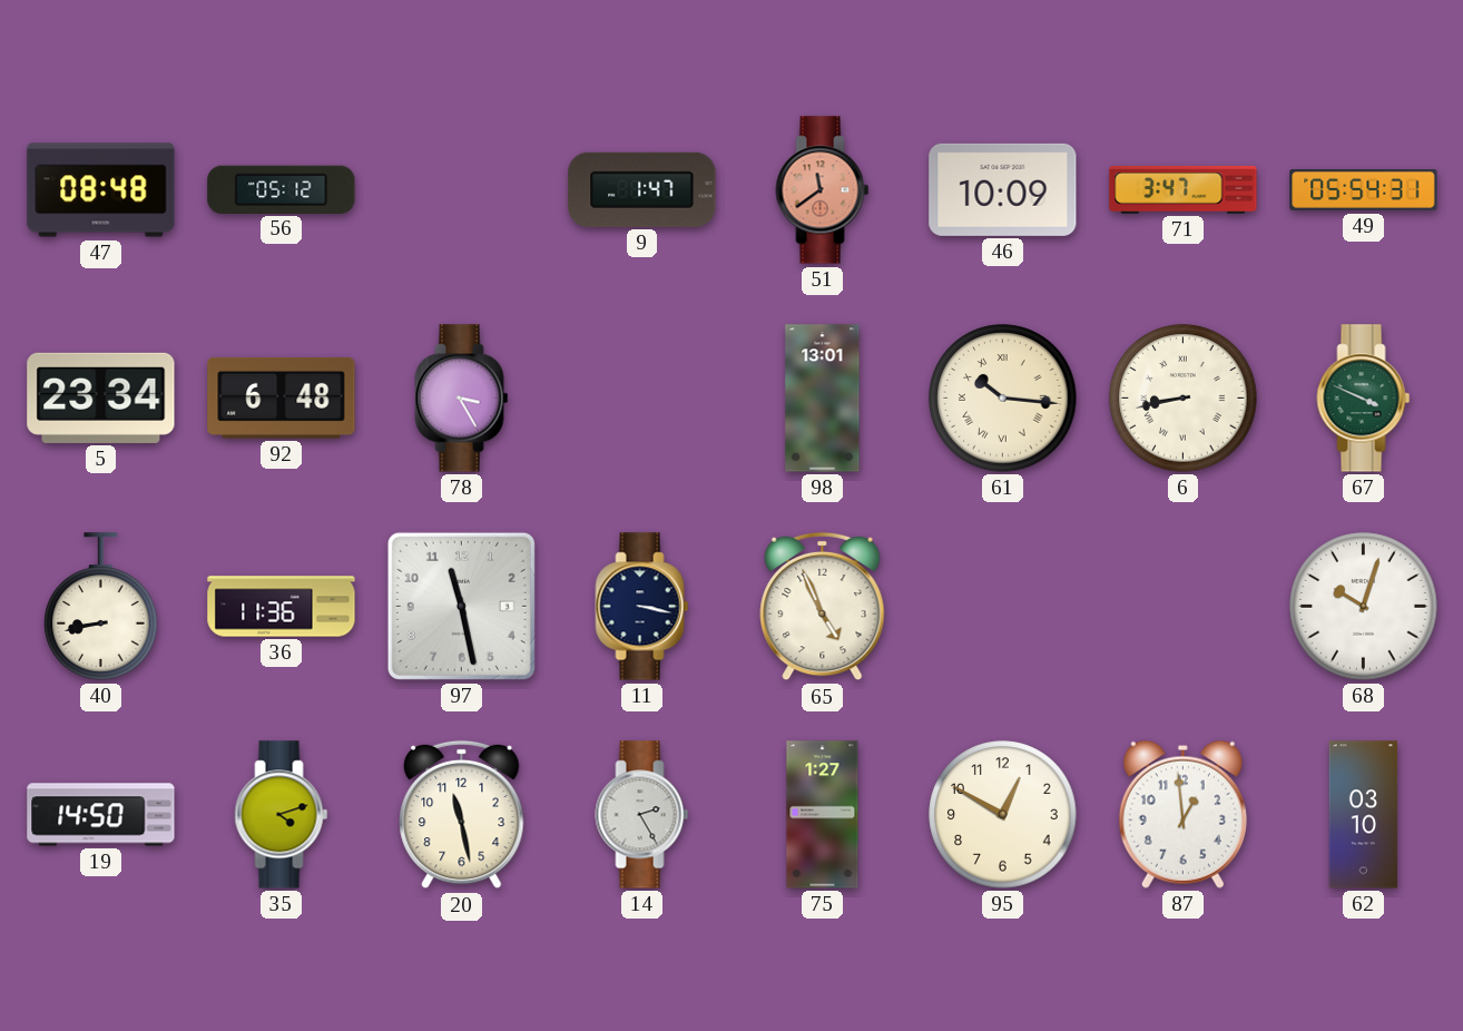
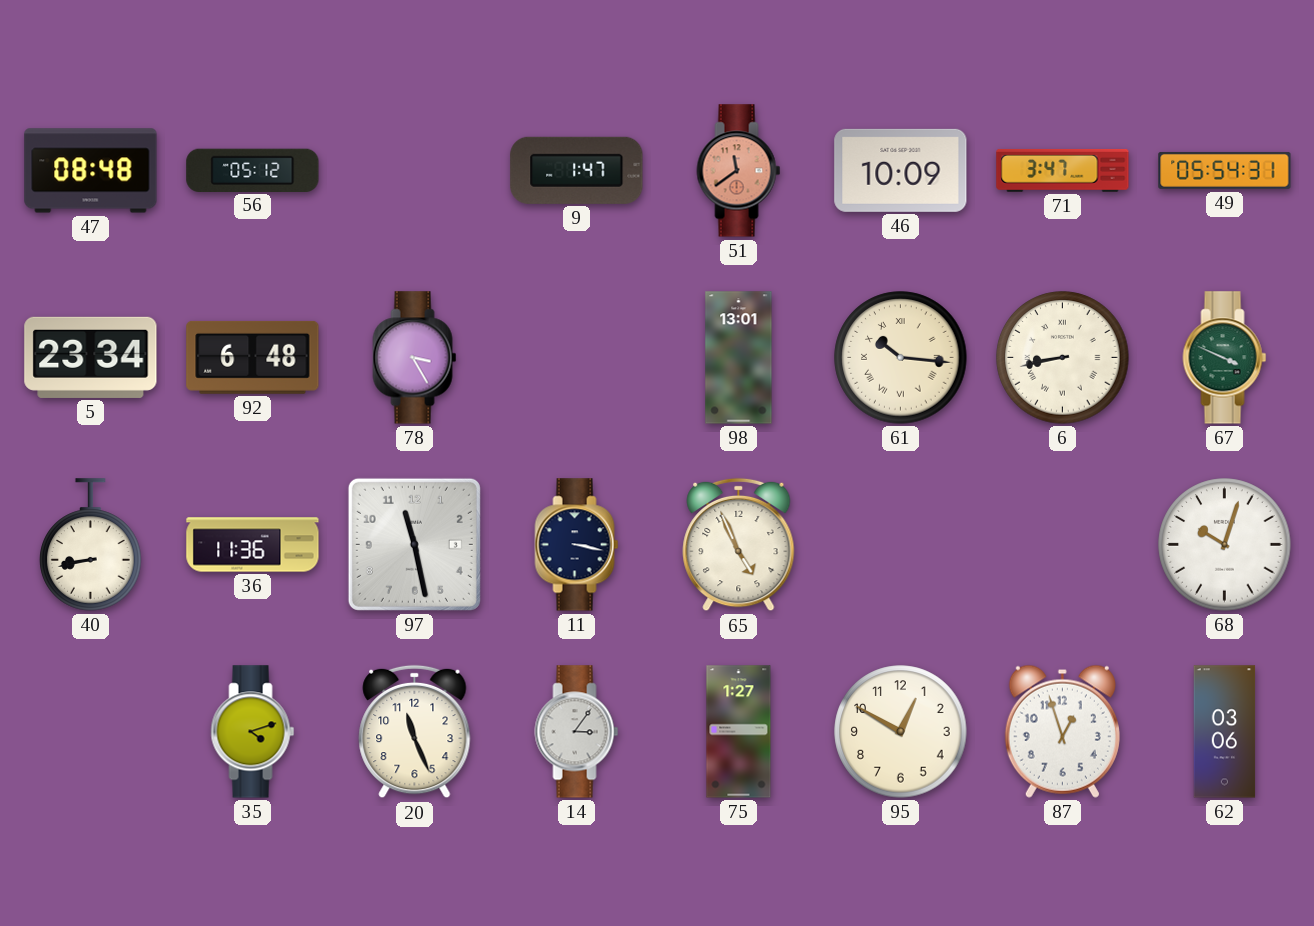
19: 14:50 -> none (101, 815)
20: 11:28 -> 11:26 (415, 732)
14: 2:25 -> 3:06 (577, 732)
87: 12:59 -> 12:57 (1062, 731)
62: 03:10 -> 03:06 (1225, 732)
